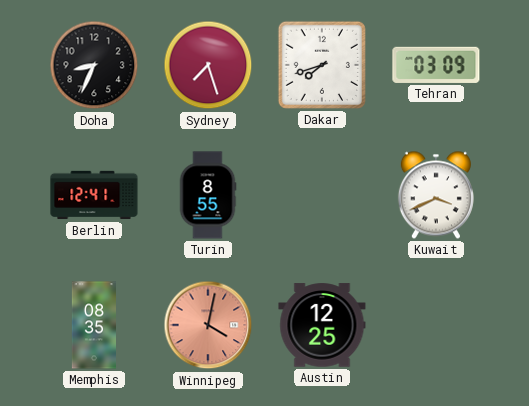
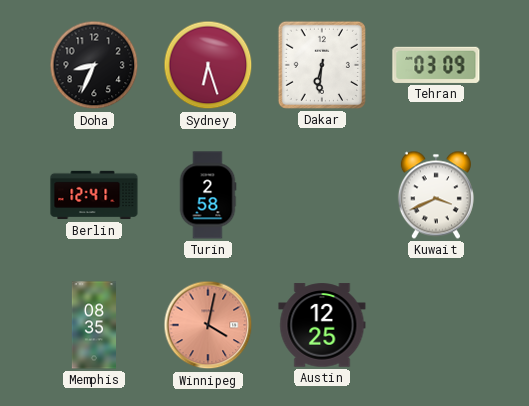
Sydney: 7:27 -> 6:27 (208, 65)
Dakar: 7:42 -> 6:31 (322, 65)
Turin: 8:55 -> 2:58 (208, 195)
